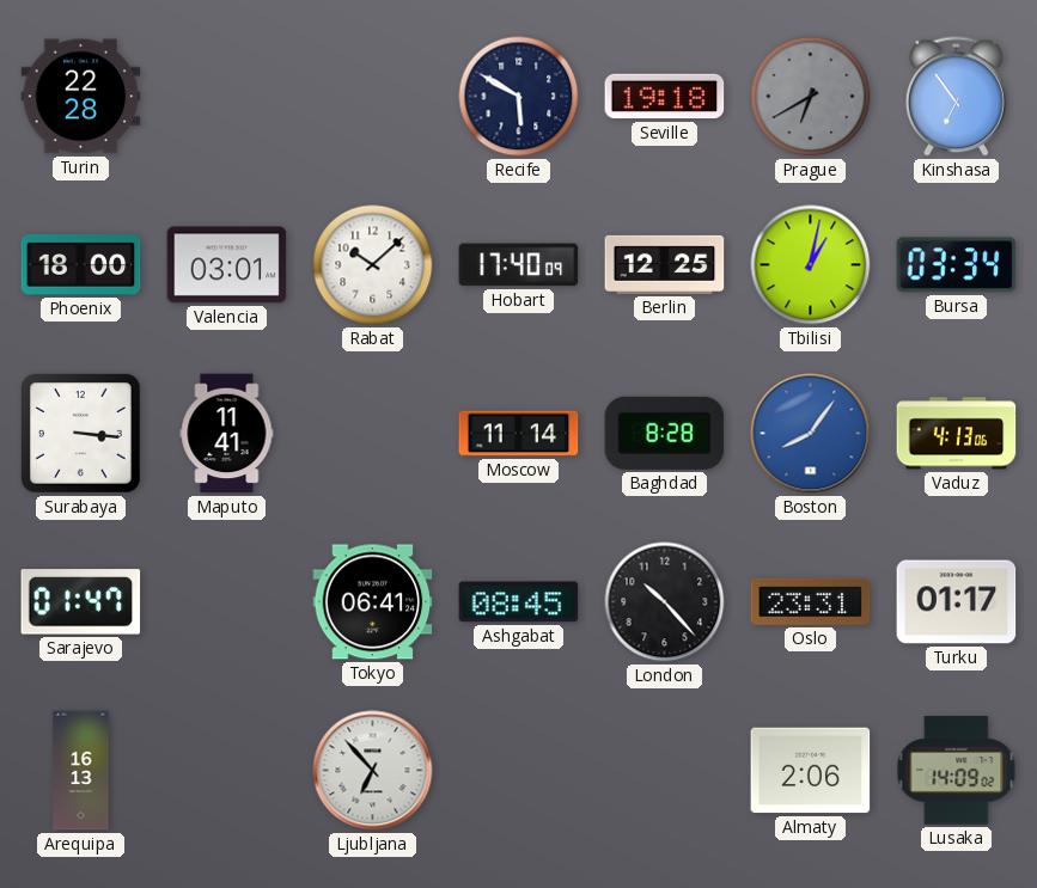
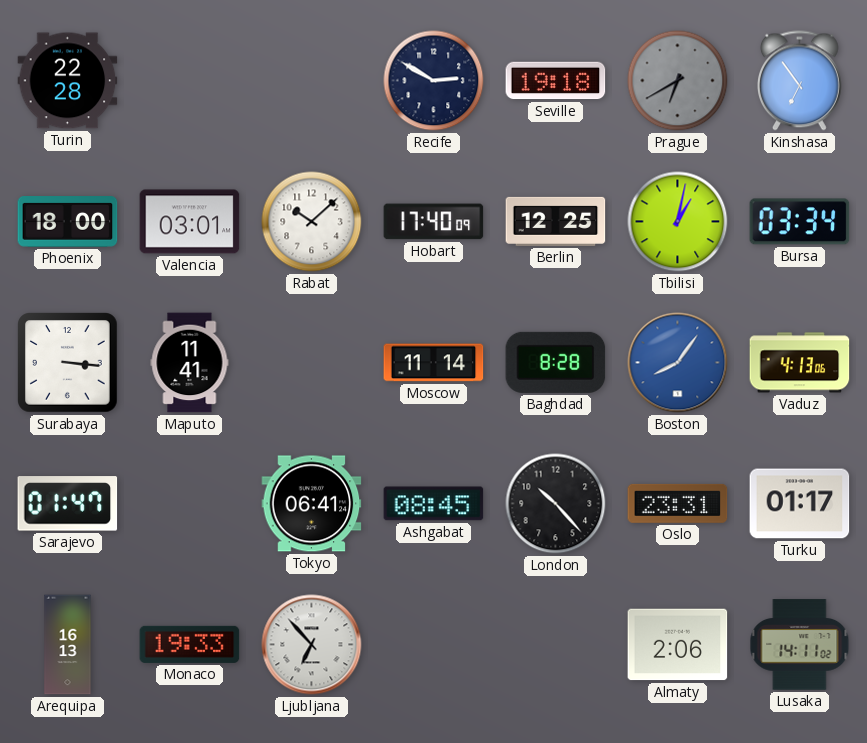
Recife: 5:50 -> 2:50 (434, 81)
Monaco: none -> 19:33 (190, 644)
Lusaka: 14:09 -> 14:11 (800, 645)
